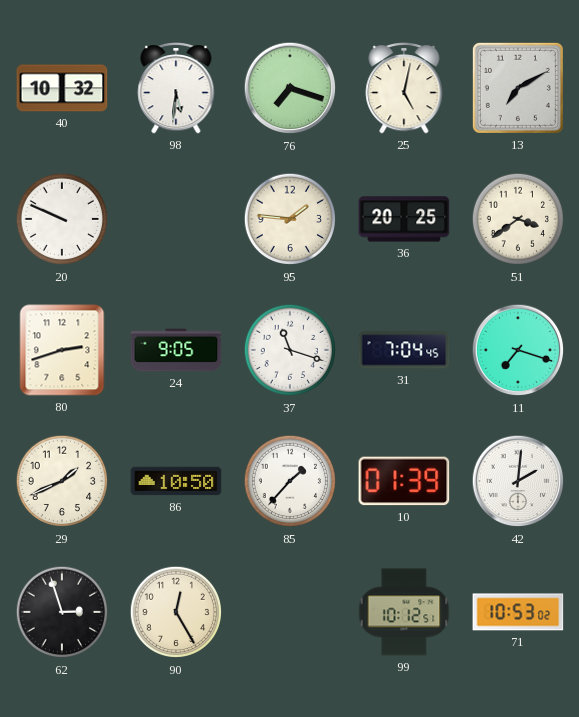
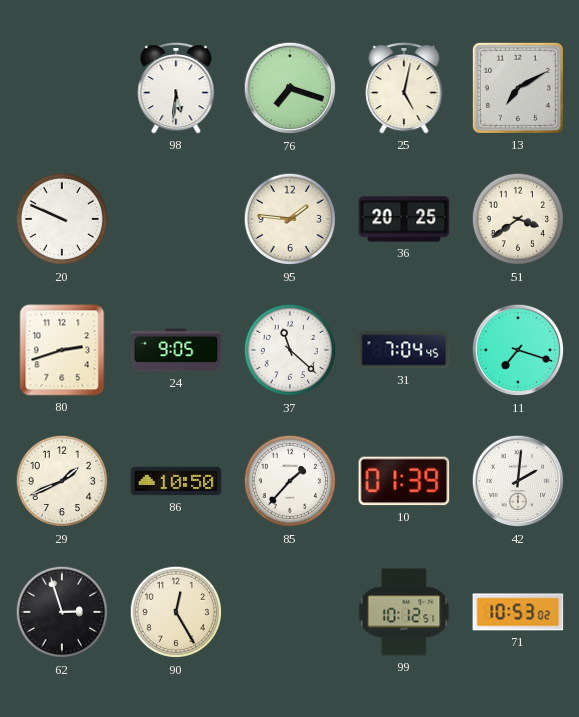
40: 10:32 -> none (62, 88)
37: 11:18 -> 11:22 (290, 350)
